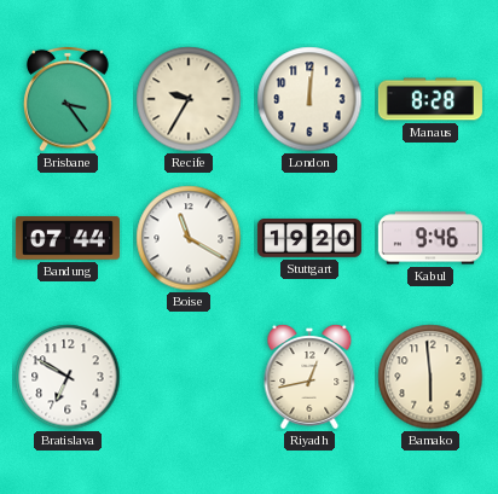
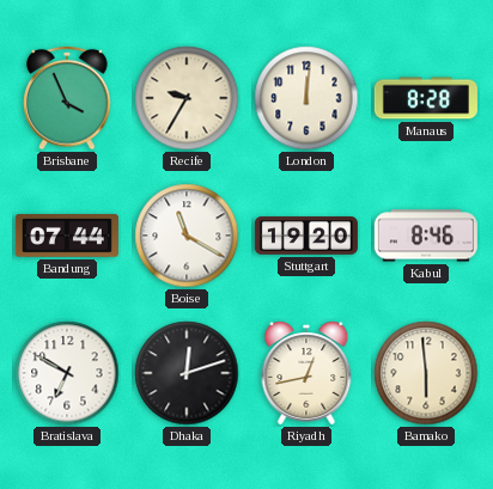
Brisbane: 3:24 -> 3:56 (67, 98)
Kabul: 9:46 -> 8:46 (426, 236)
Dhaka: none -> 12:12 (187, 373)
